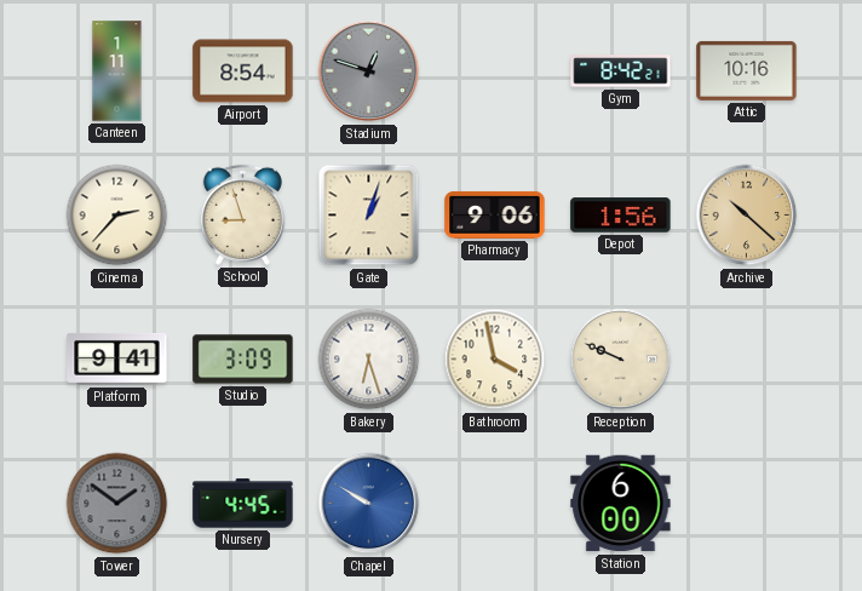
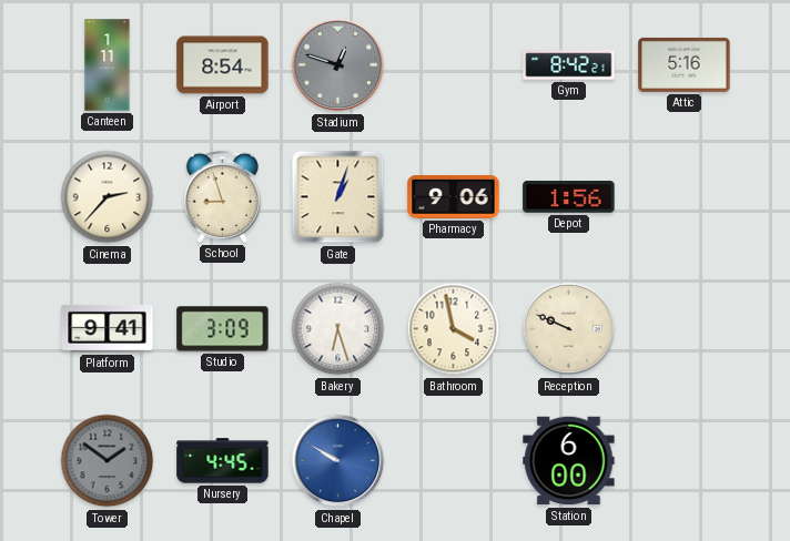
Attic: 10:16 -> 5:16 (685, 64)
Archive: 10:22 -> none (747, 216)
